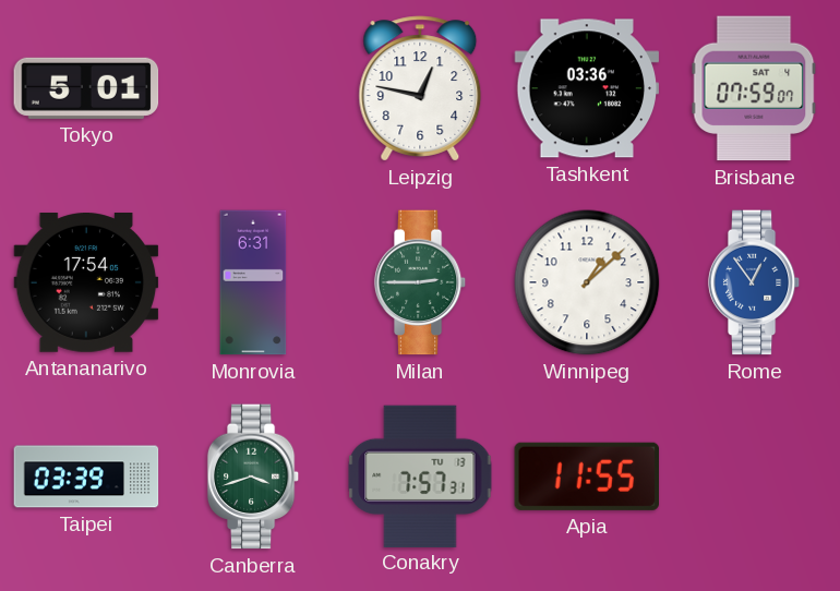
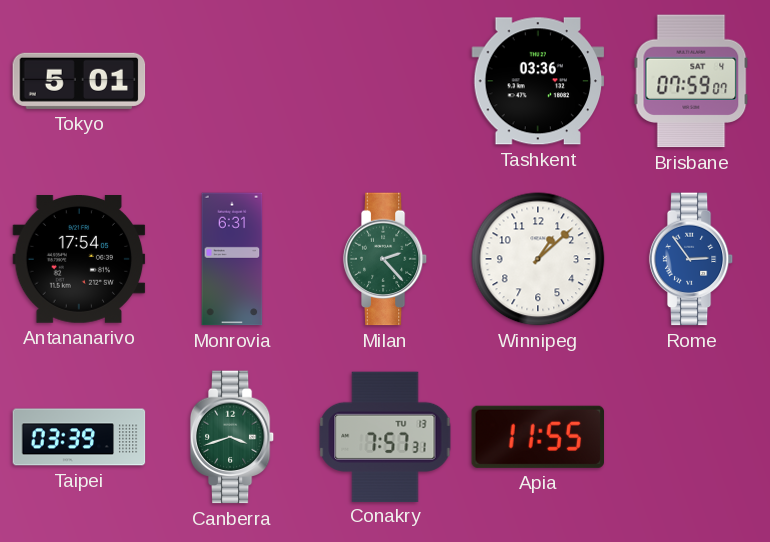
Leipzig: 12:47 -> none (420, 88)
Milan: 2:45 -> 2:23 (385, 259)
Rome: 12:54 -> 2:54 (691, 259)
